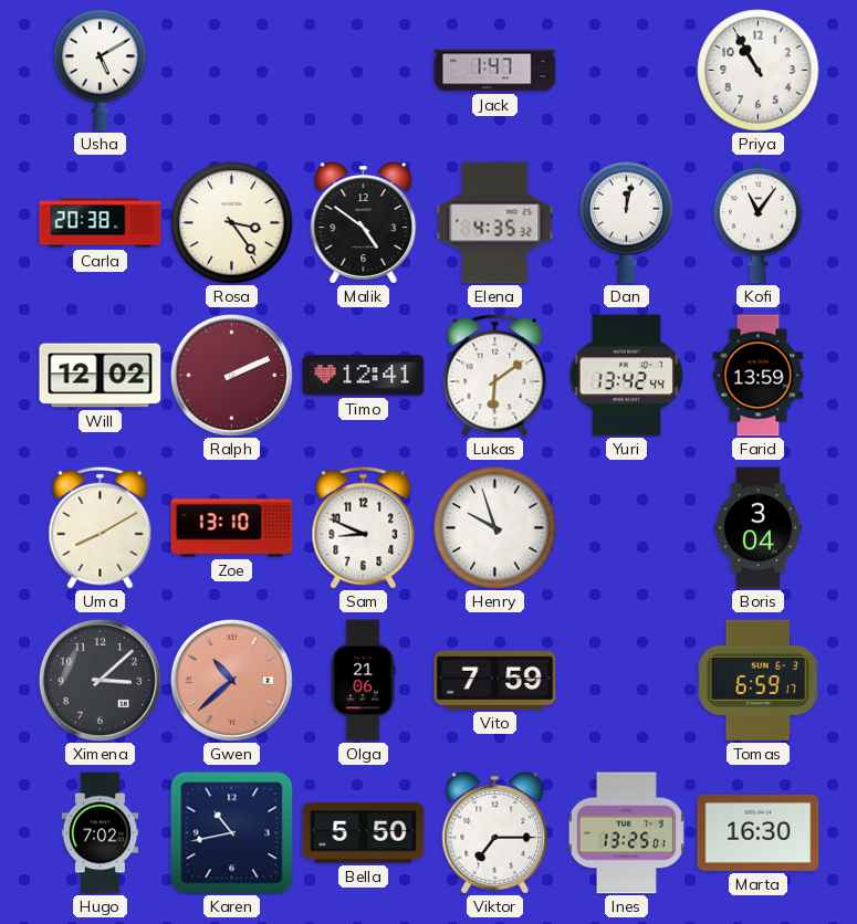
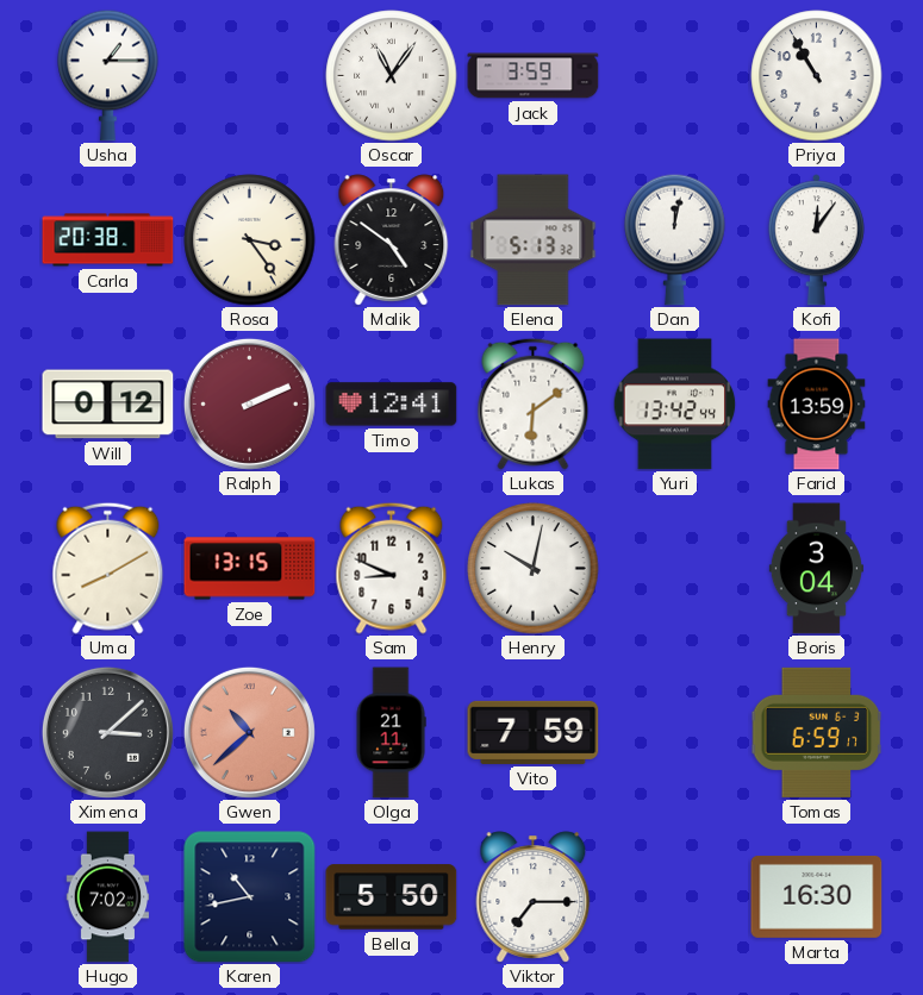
Usha: 5:10 -> 1:15 (108, 75)
Oscar: none -> 11:06 (392, 76)
Jack: 1:47 -> 3:59 (534, 76)
Elena: 4:35 -> 5:13 (534, 240)
Kofi: 11:06 -> 12:06 (816, 240)
Will: 12:02 -> 0:12 (108, 405)
Zoe: 13:10 -> 13:15 (250, 569)
Henry: 9:57 -> 10:02 (534, 569)
Olga: 21:06 -> 21:11 (391, 733)
Ines: 13:25 -> none (626, 833)
